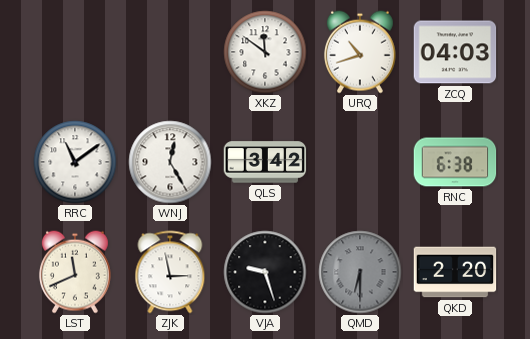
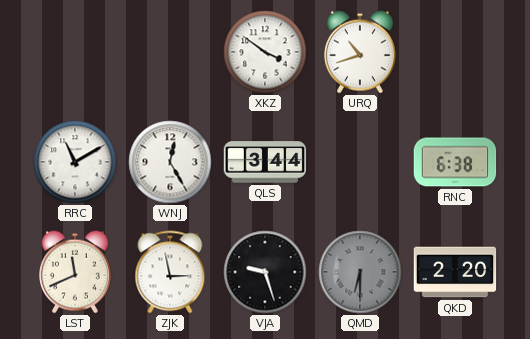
XKZ: 11:51 -> 3:51 (265, 52)
ZCQ: 04:03 -> none (455, 52)
RRC: 11:09 -> 11:10 (75, 162)
QLS: 3:42 -> 3:44 (265, 162)
